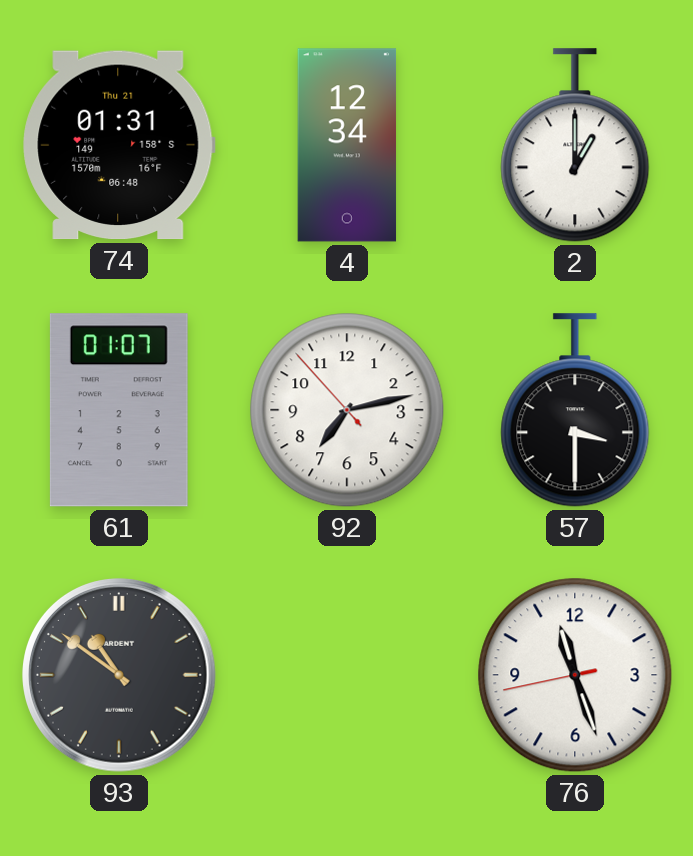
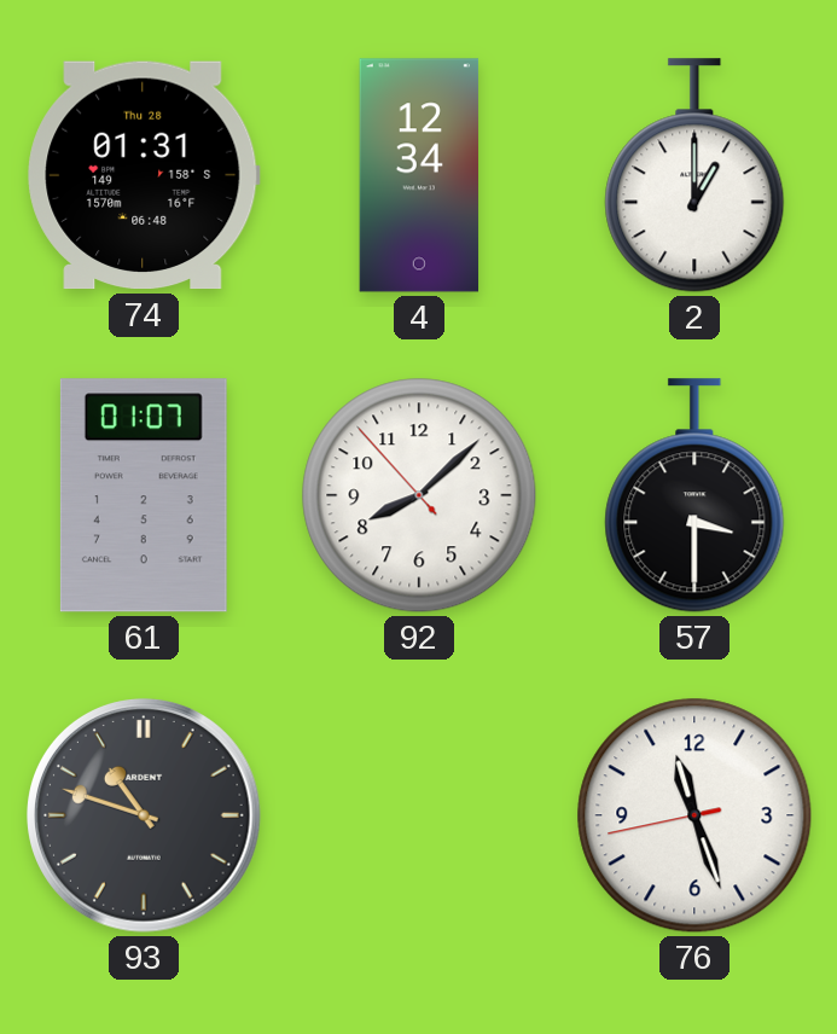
74 date: Thu 21 -> Thu 28 (144, 175)
92: 7:12 -> 8:07 (419, 495)
93: 10:51 -> 10:48 (144, 815)
